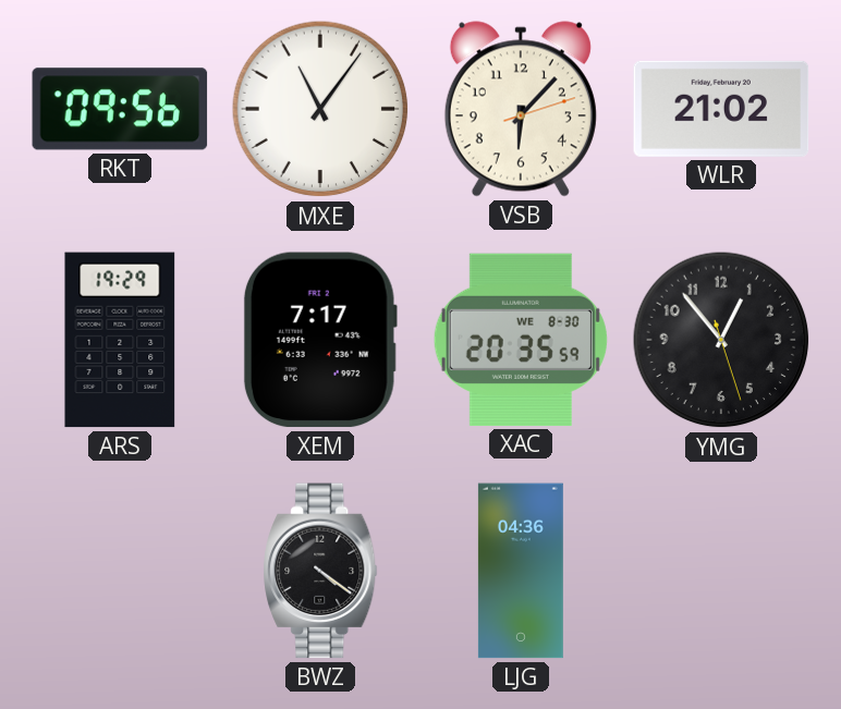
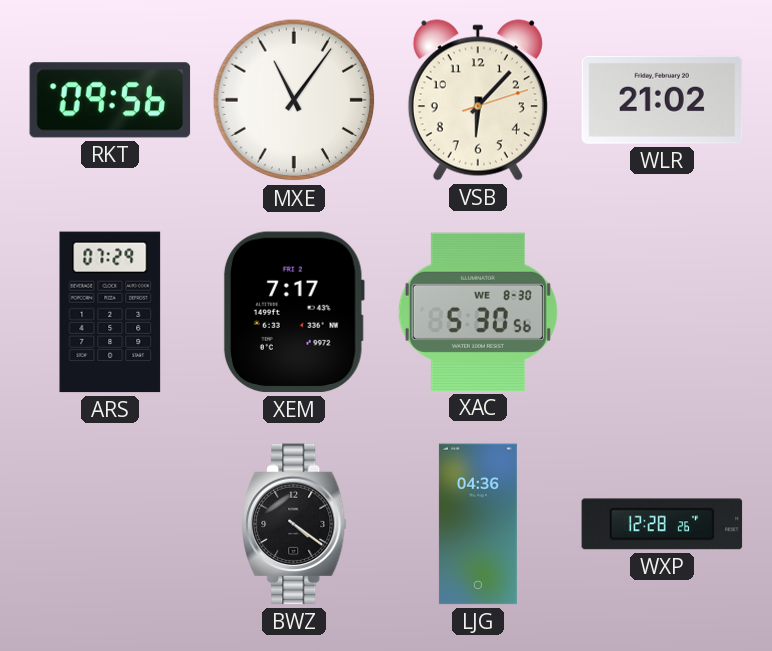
ARS: 19:29 -> 07:29 (110, 312)
XAC: 20:35 -> 5:30 (478, 312)
YMG: 12:53 -> none (721, 340)
WXP: none -> 12:28 (662, 524)
